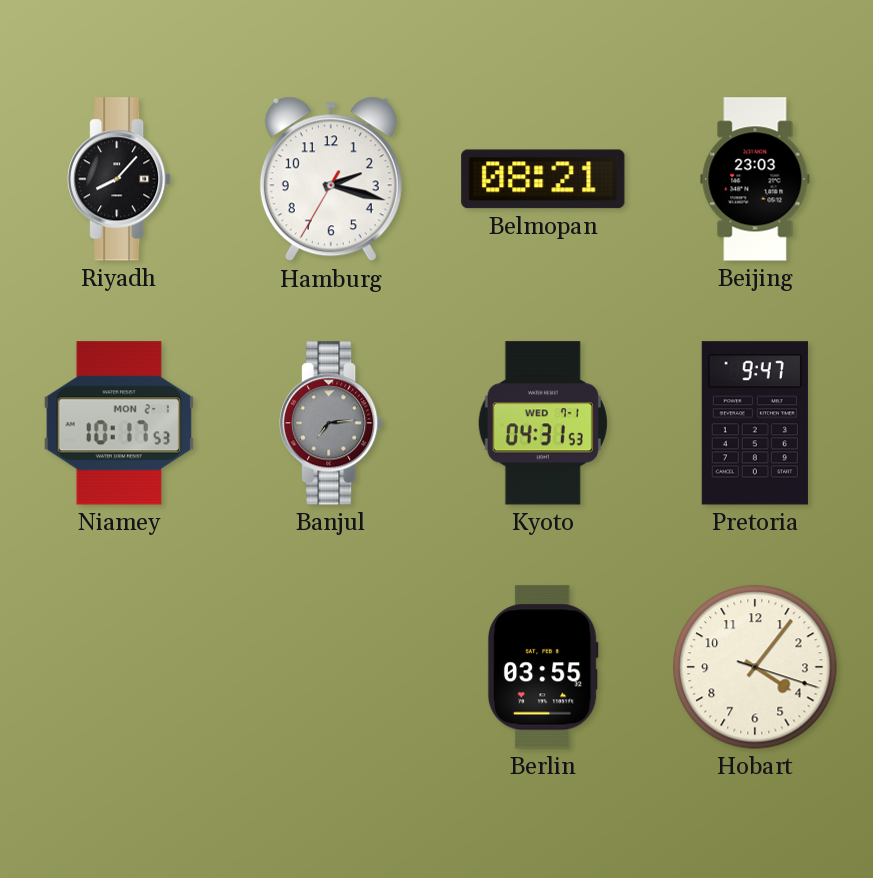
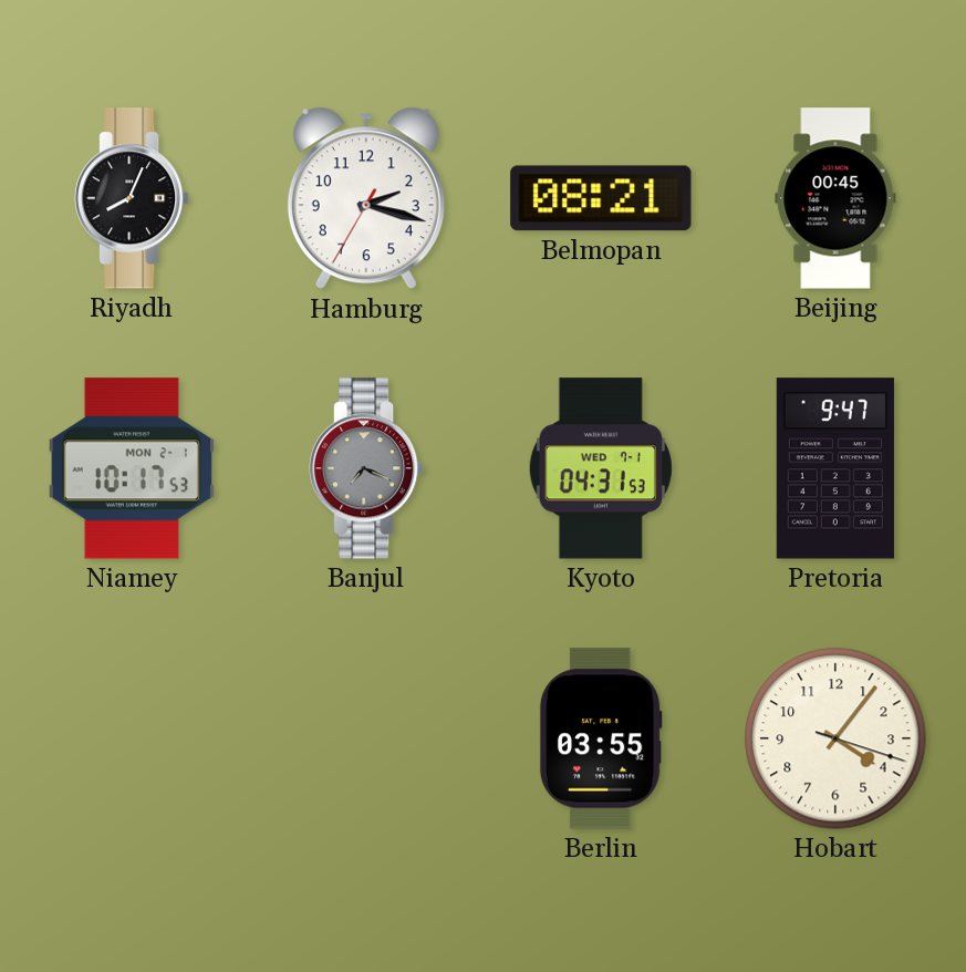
Riyadh: 8:07 -> 8:04 (132, 198)
Beijing: 23:03 -> 00:45 (835, 198)
Banjul: 7:14 -> 7:19 (366, 468)
